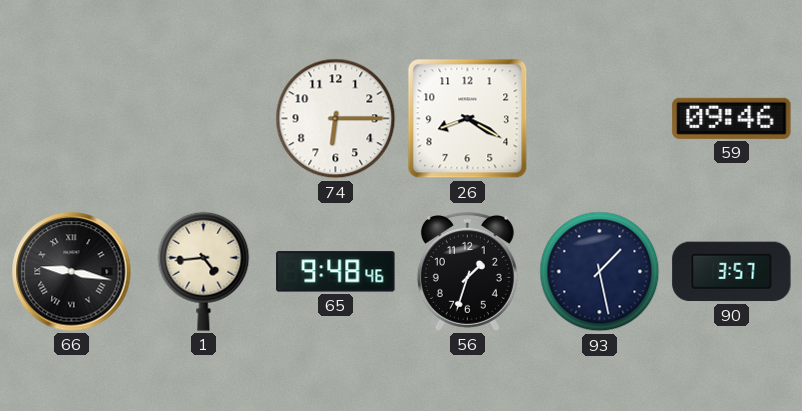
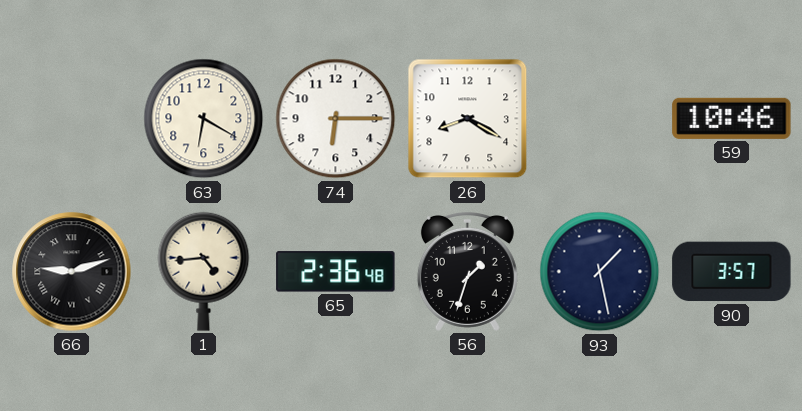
63: none -> 6:20 (204, 119)
59: 09:46 -> 10:46 (732, 118)
66: 9:17 -> 9:12 (72, 272)
65: 9:48 -> 2:36 (336, 272)
